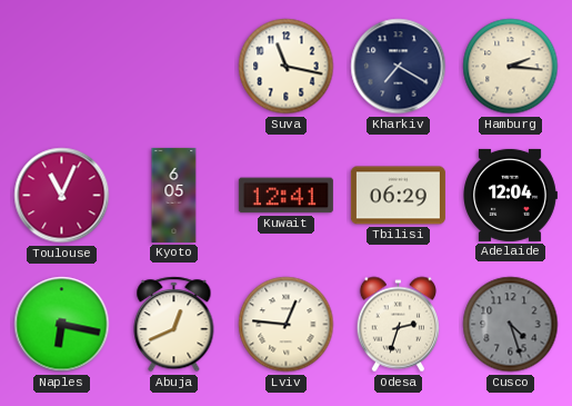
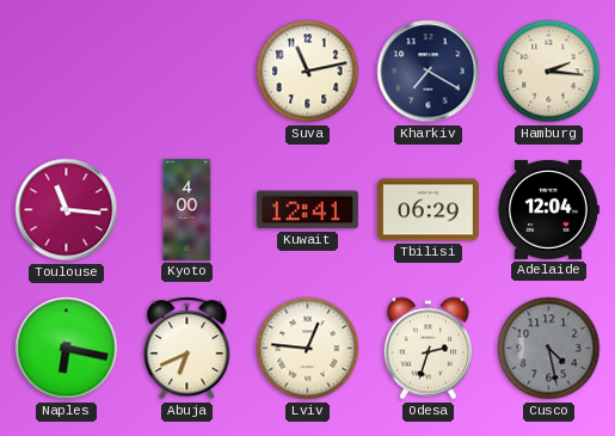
Suva: 11:17 -> 11:13 (308, 72)
Toulouse: 11:04 -> 11:16 (67, 210)
Kyoto: 6:05 -> 4:00 (187, 209)
Abuja: 12:41 -> 6:41 (187, 349)
Cusco: 4:27 -> 4:28 (549, 349)
